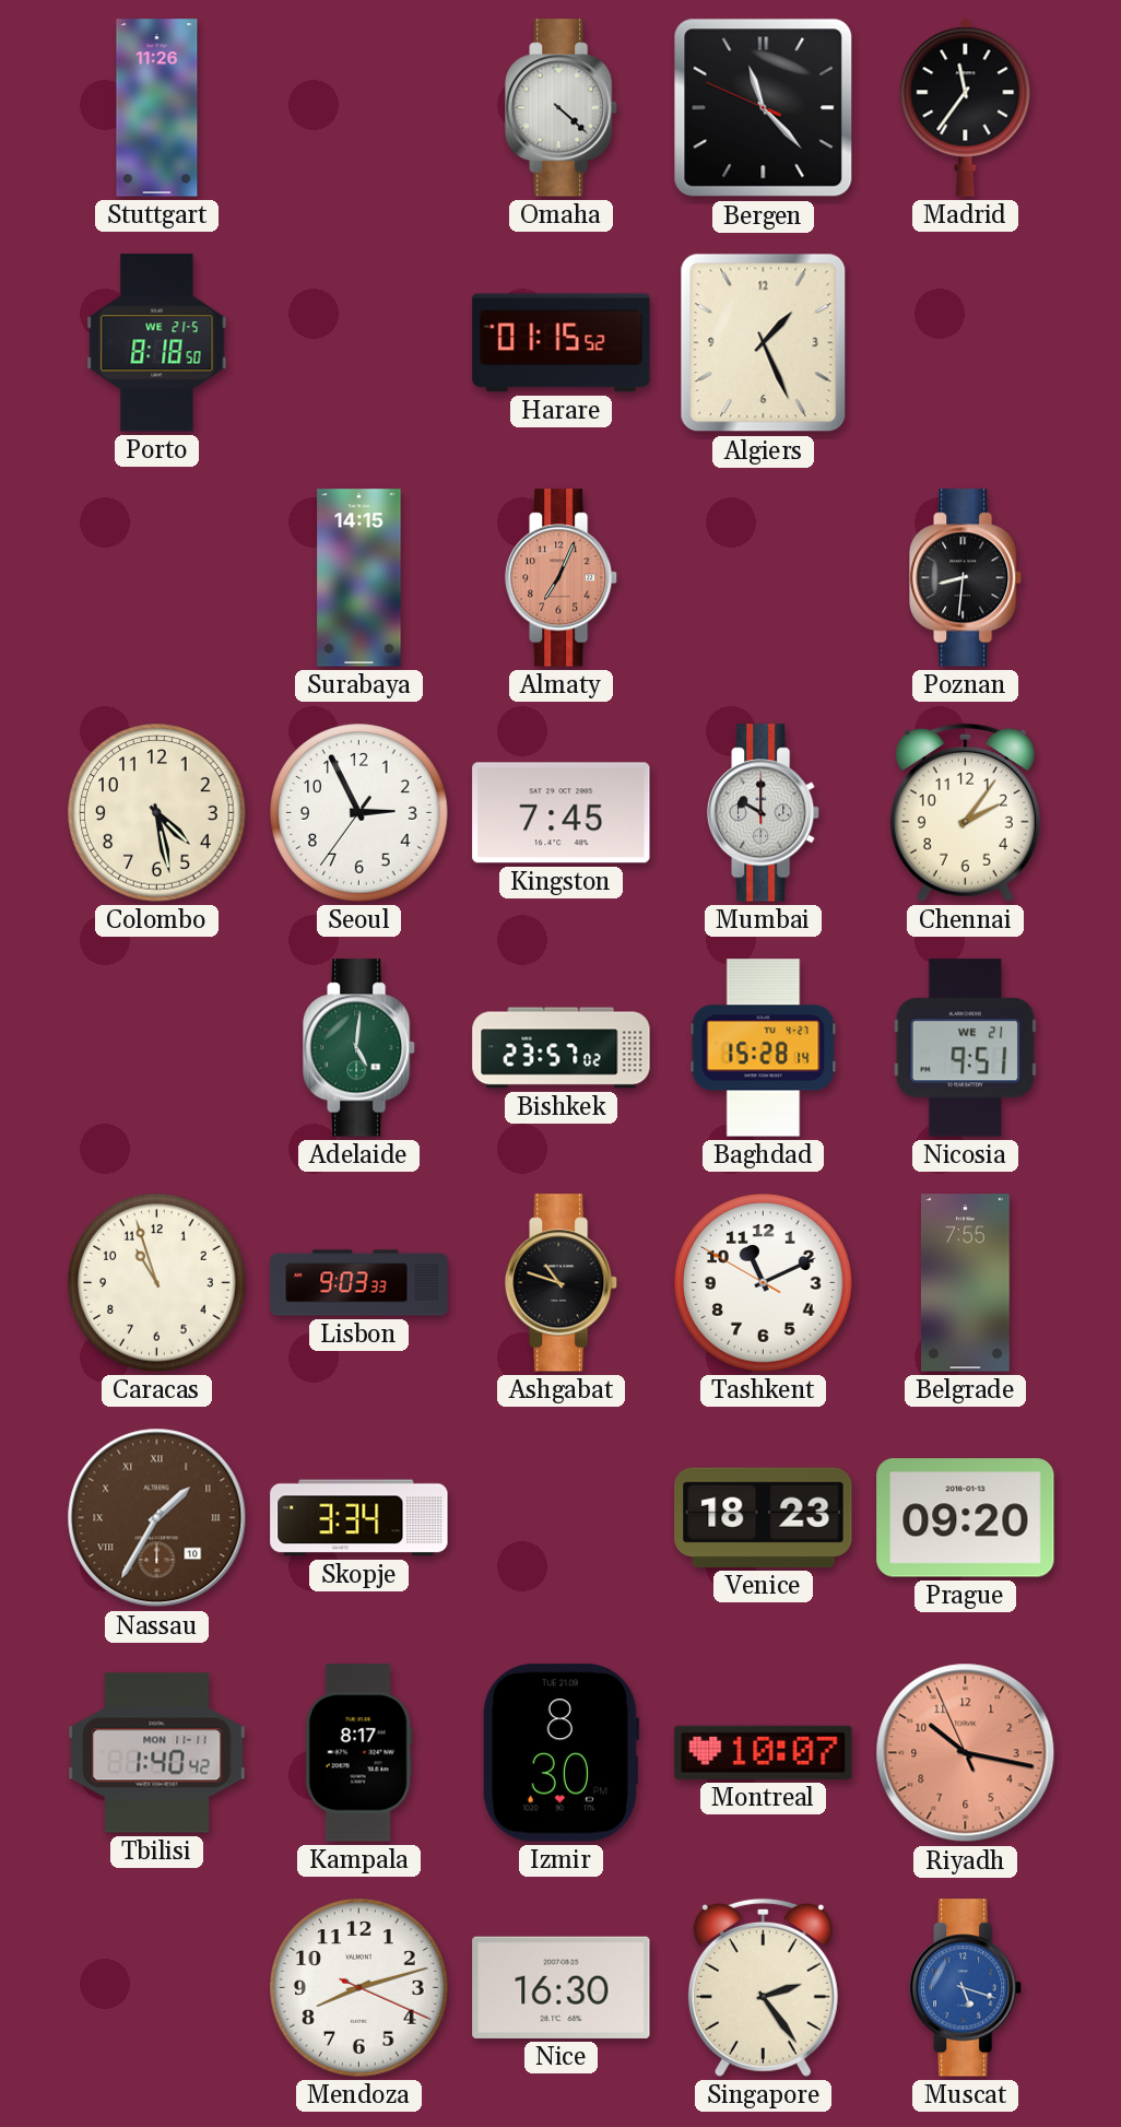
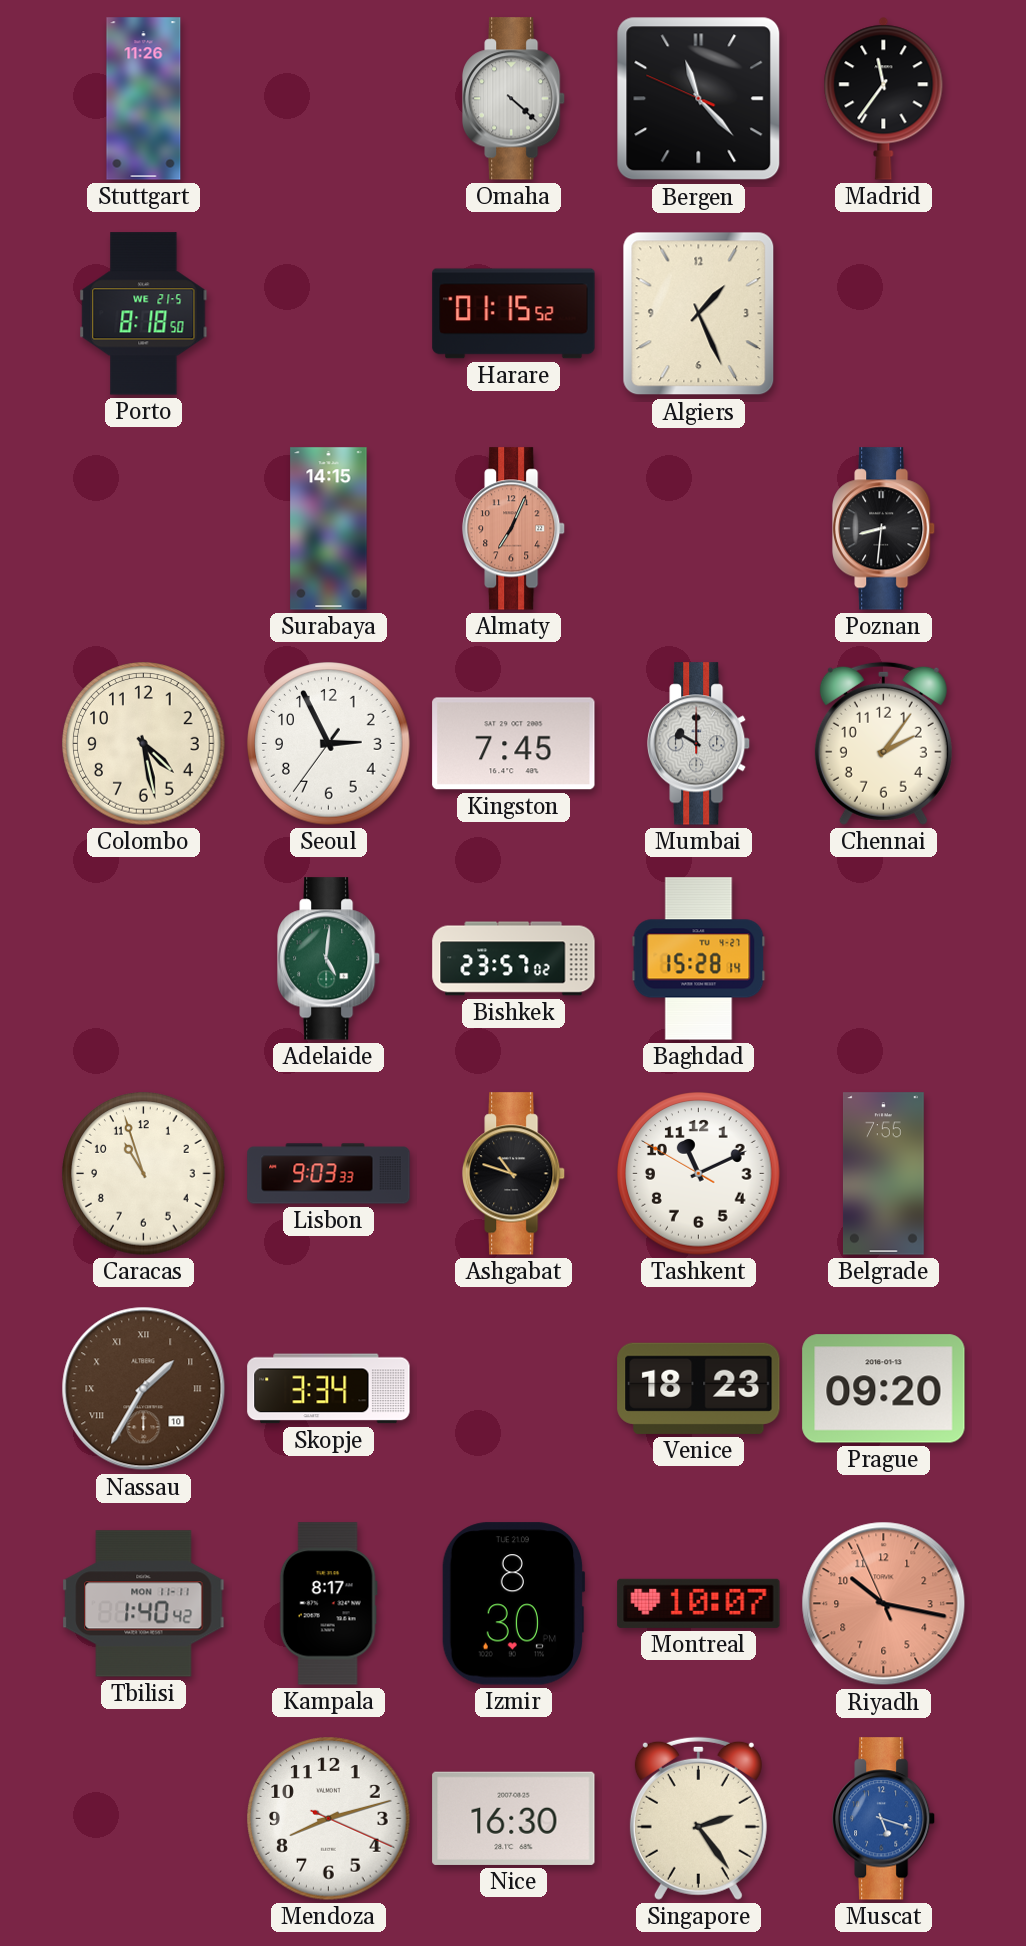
Nicosia: 9:51 -> none (966, 1048)
